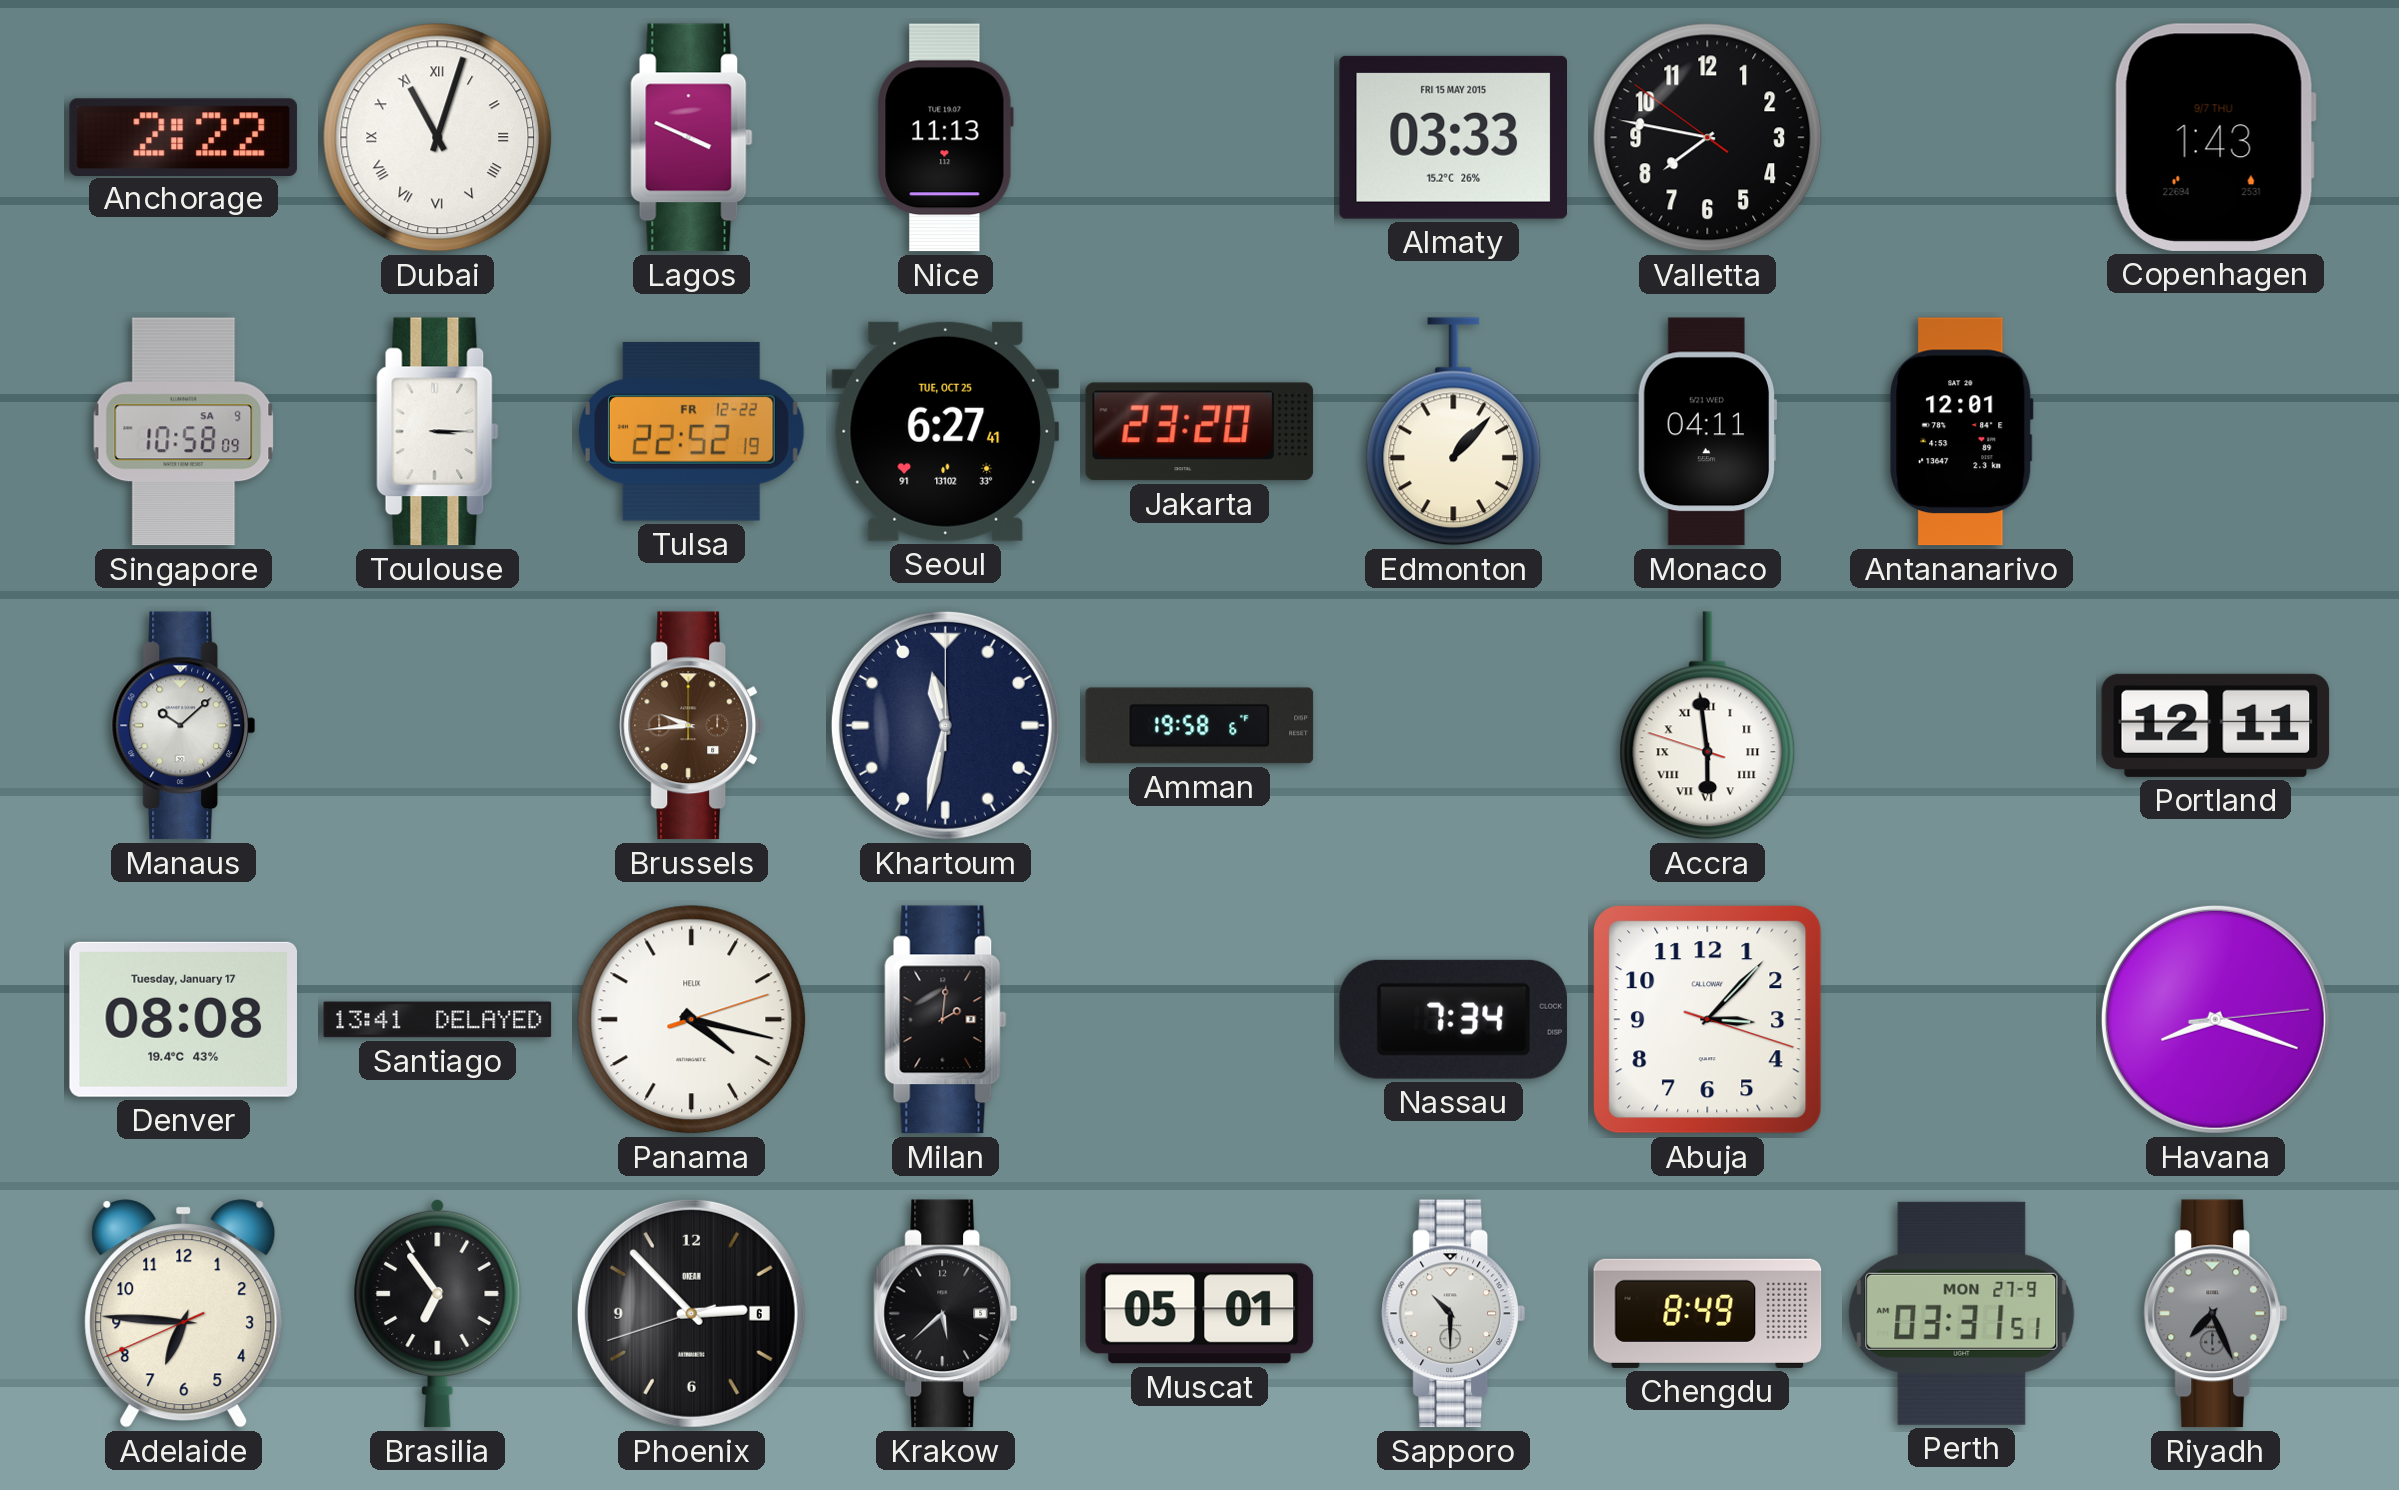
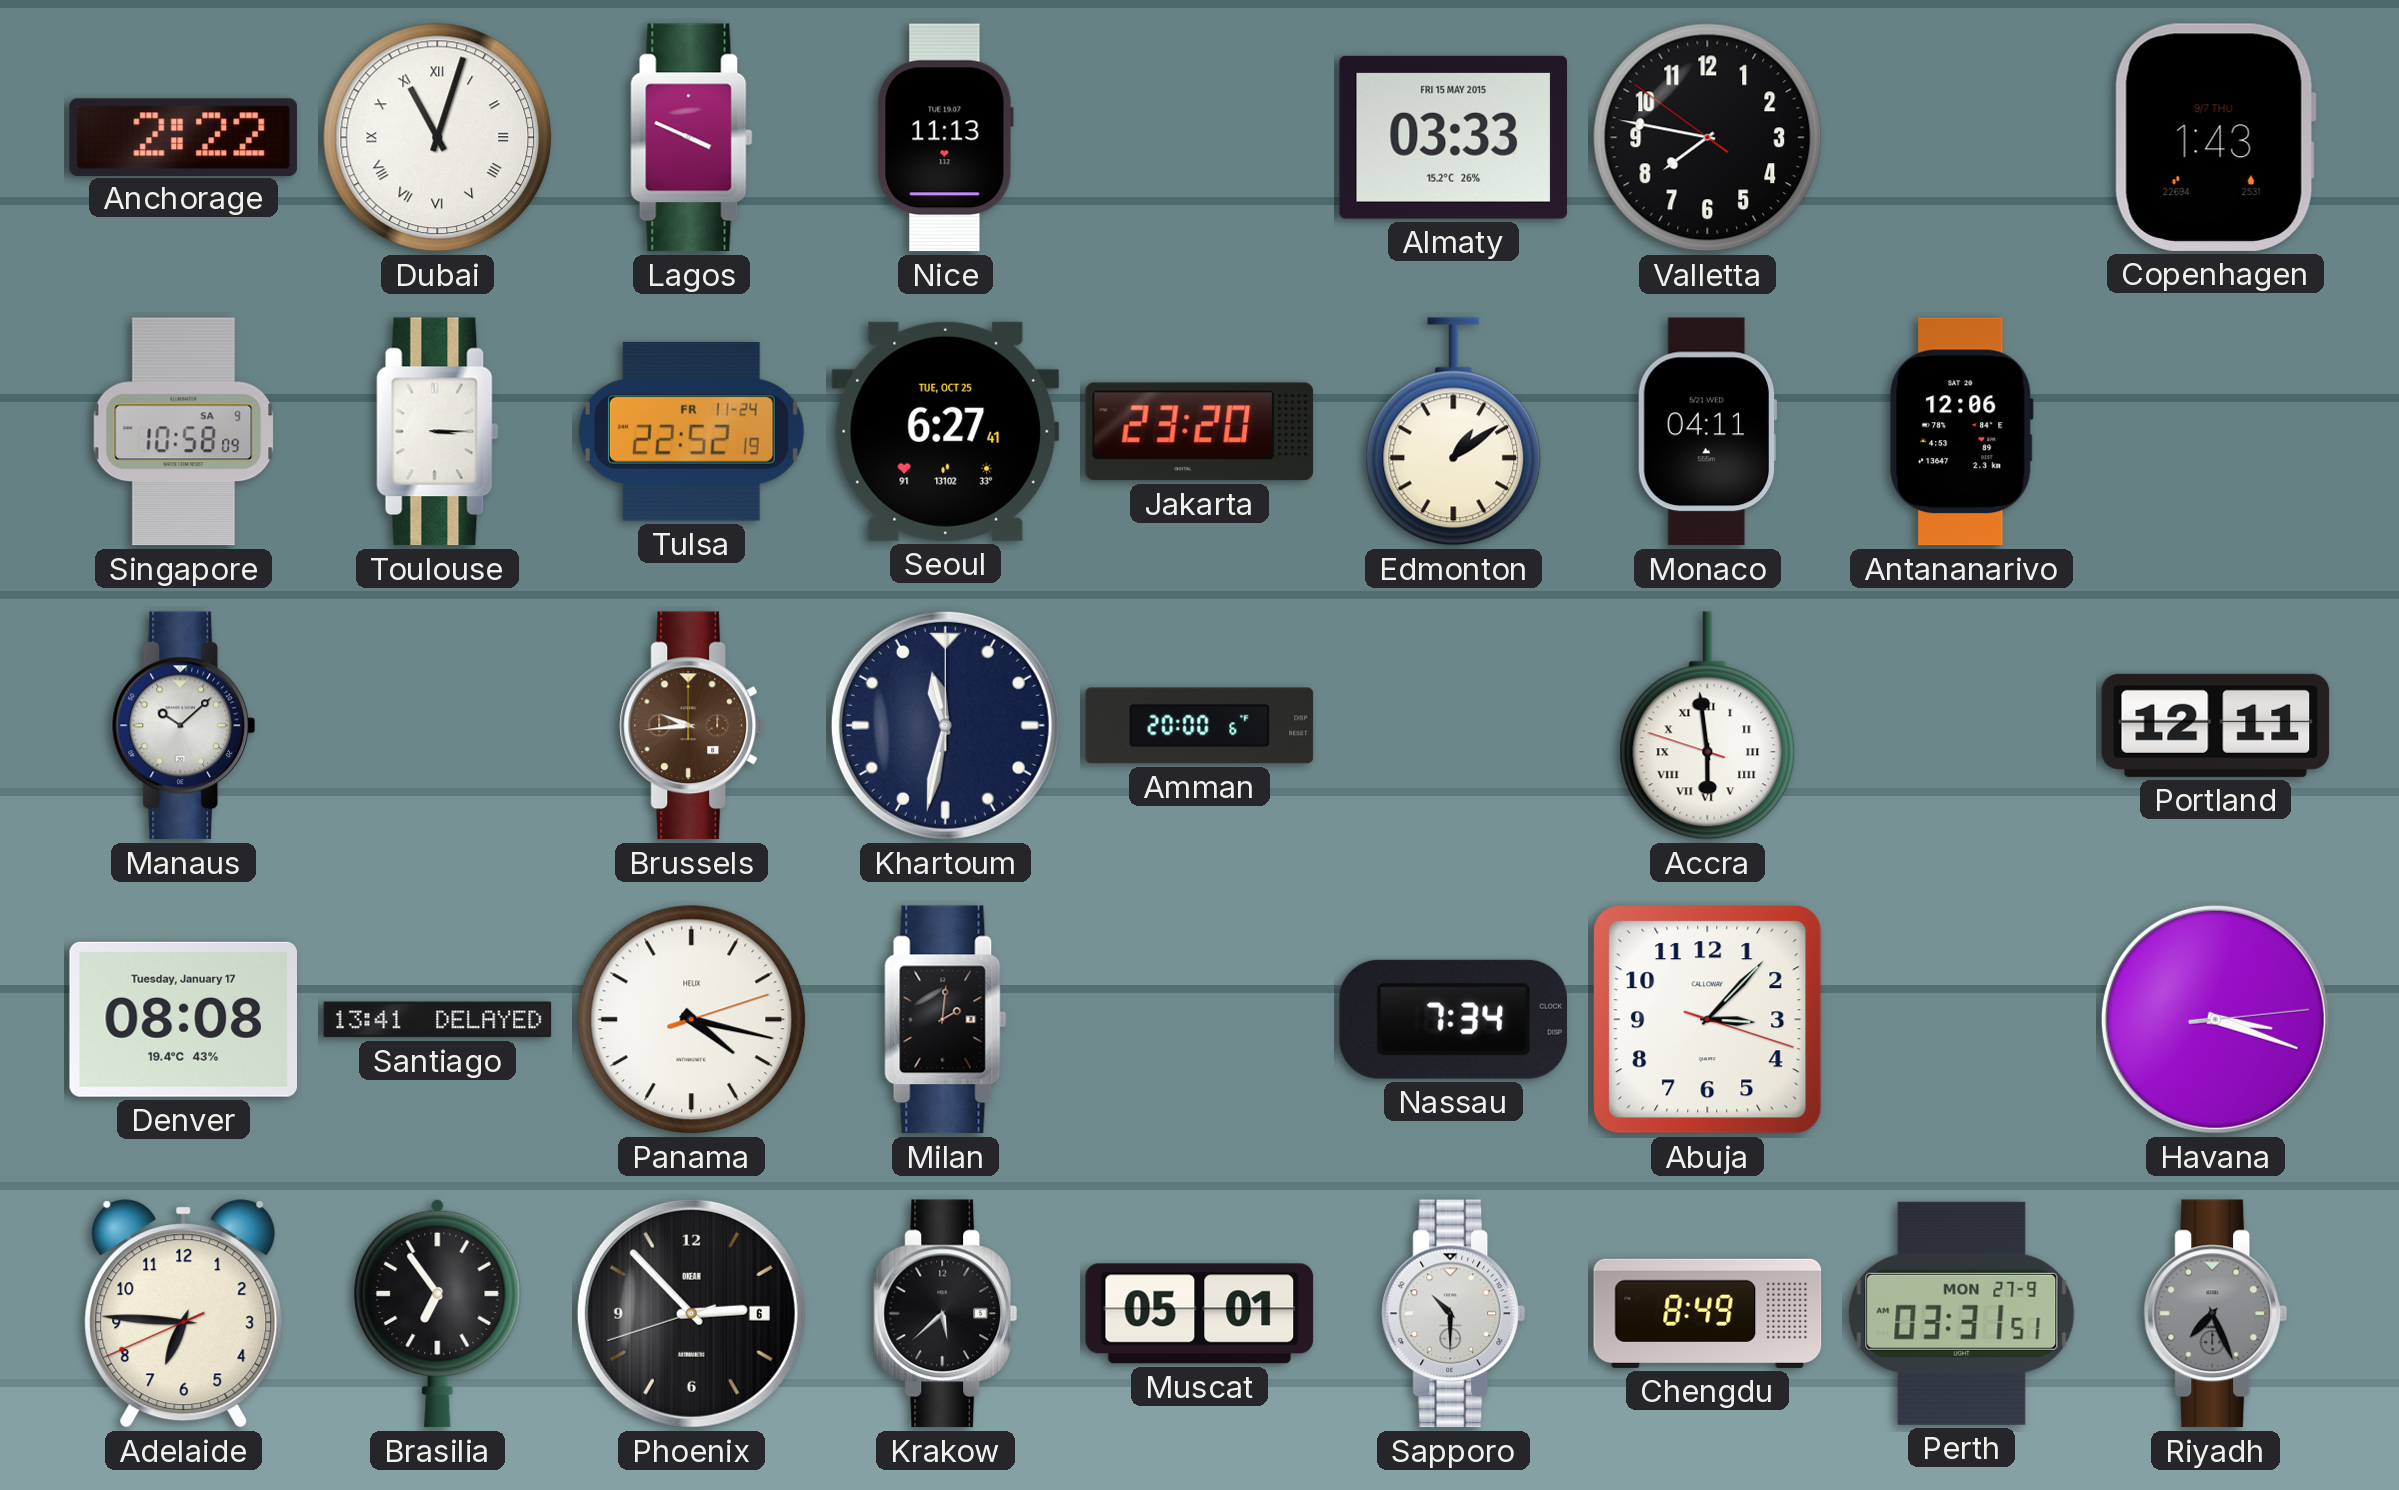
Tulsa date: FR 12-22 -> FR 11-24 (691, 431)
Edmonton: 1:07 -> 1:09 (1454, 432)
Antananarivo: 12:01 -> 12:06 (1962, 432)
Amman: 19:58 -> 20:00 (1200, 726)
Havana: 8:18 -> 3:18 (2215, 1019)
